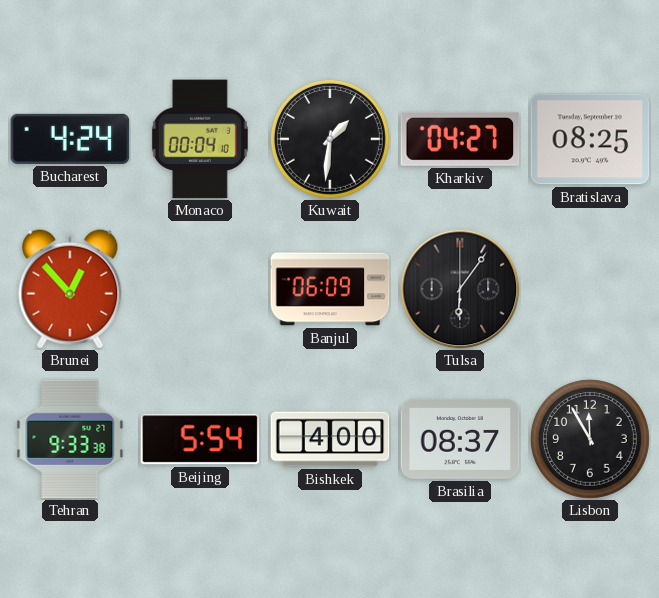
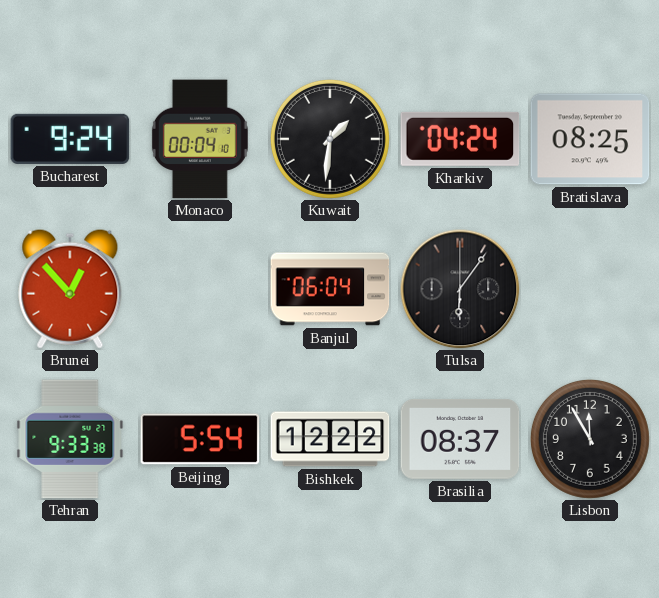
Bucharest: 4:24 -> 9:24 (70, 139)
Kharkiv: 04:27 -> 04:24 (460, 139)
Banjul: 06:09 -> 06:04 (330, 289)
Bishkek: 4:00 -> 12:22 (330, 439)
